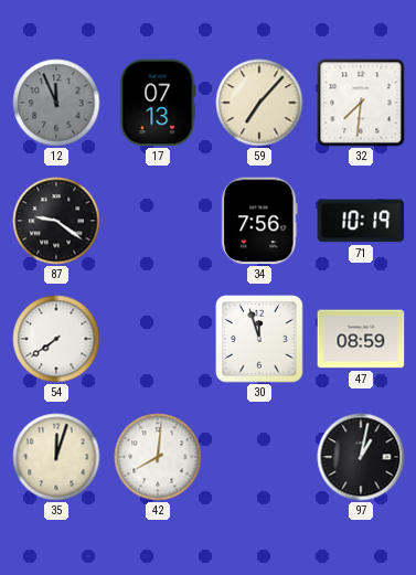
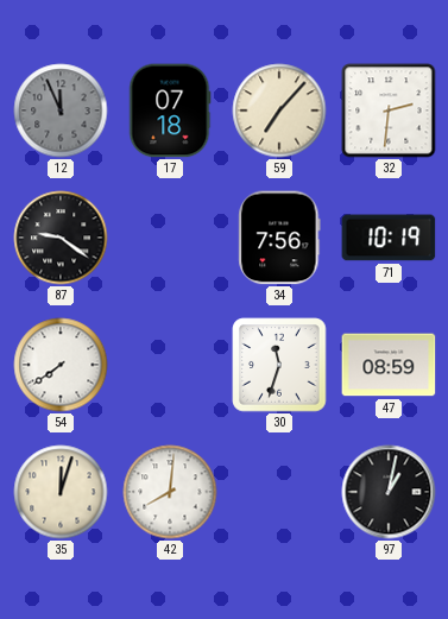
17: 07:13 -> 07:18 (170, 110)
32: 7:31 -> 2:31 (389, 110)
30: 11:57 -> 11:33 (279, 365)
